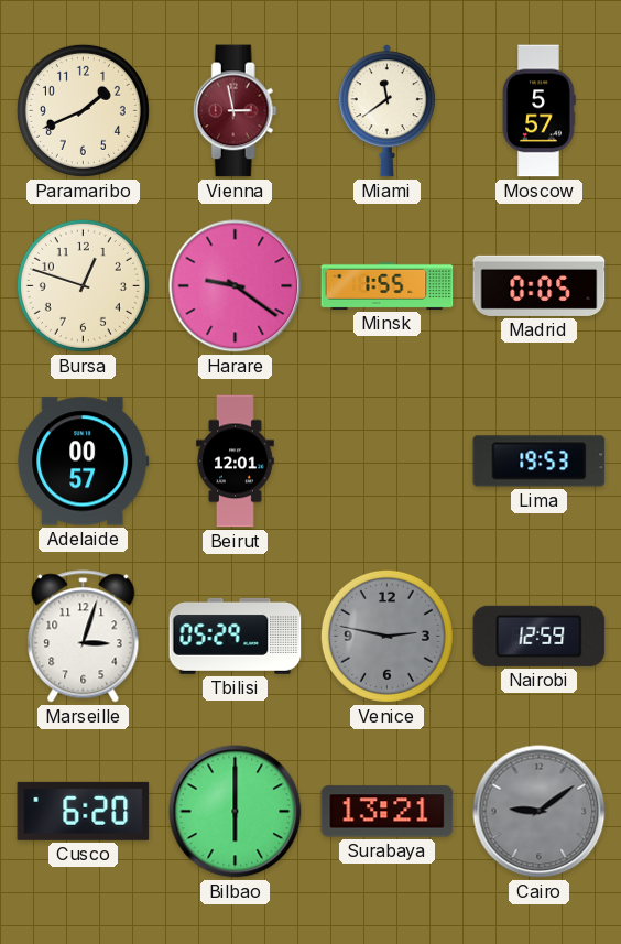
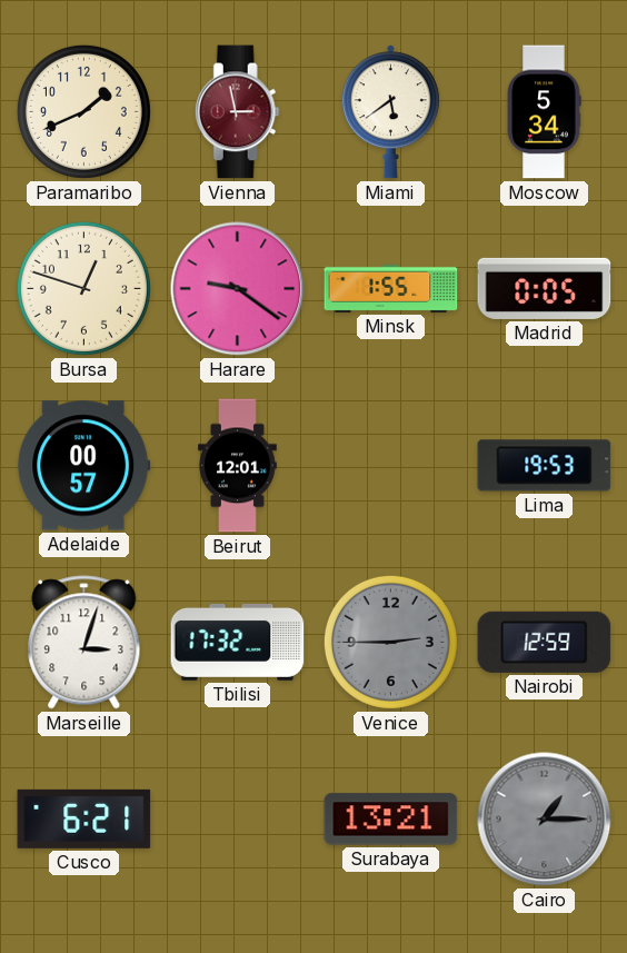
Miami: 11:39 -> 5:39 (390, 112)
Moscow: 5:57 -> 5:34 (544, 112)
Tbilisi: 05:29 -> 17:32 (238, 642)
Venice: 2:47 -> 2:45 (390, 642)
Cusco: 6:20 -> 6:21 (84, 818)
Bilbao: 6:00 -> none (236, 812)
Cairo: 9:09 -> 1:15 (545, 820)
